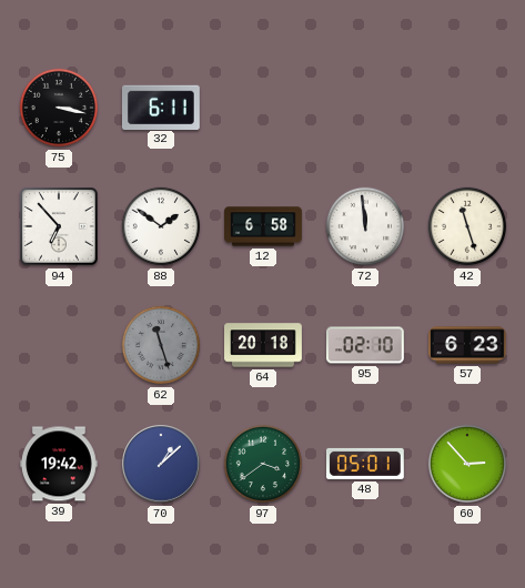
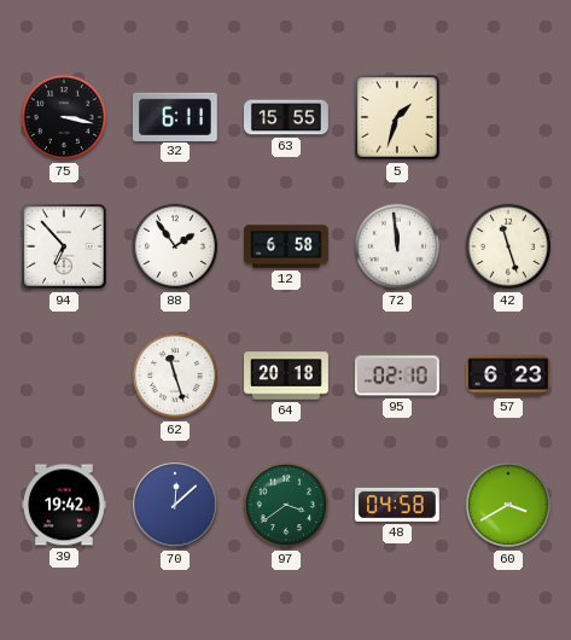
63: none -> 15:55 (287, 117)
5: none -> 1:33 (397, 117)
88: 1:51 -> 1:54 (175, 246)
62 dial: grey -> white (175, 376)
70: 1:08 -> 12:08 (175, 505)
48: 05:01 -> 04:58 (397, 505)
60: 2:53 -> 3:40 (508, 505)
